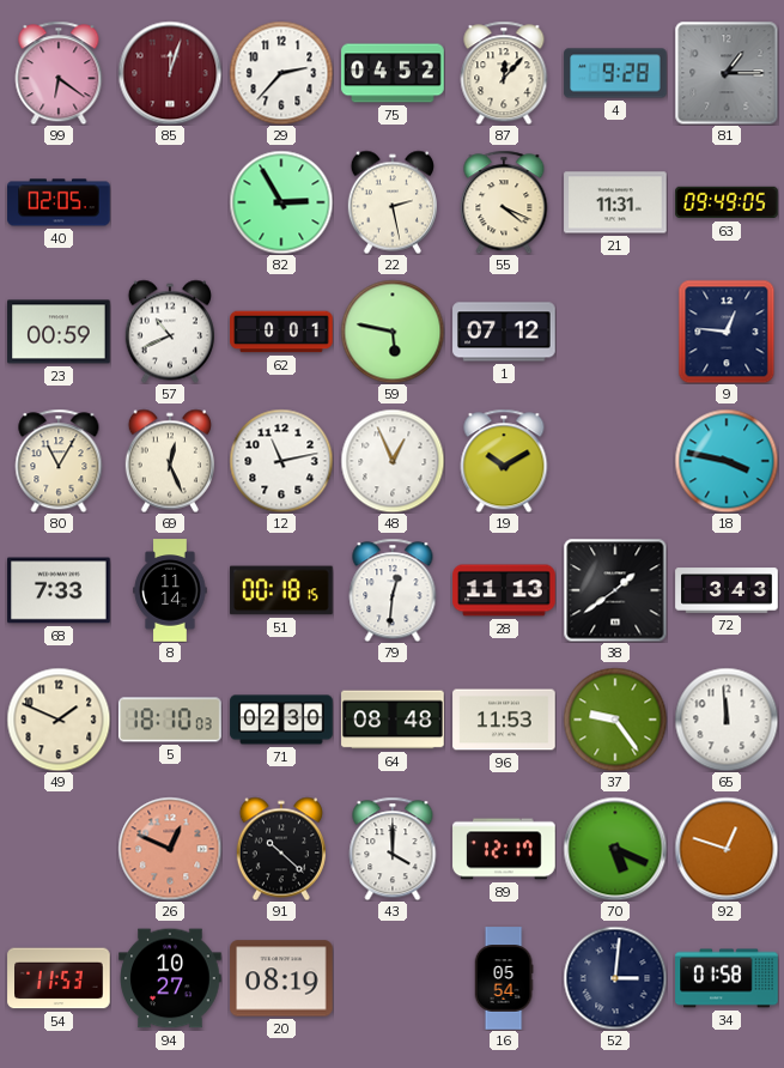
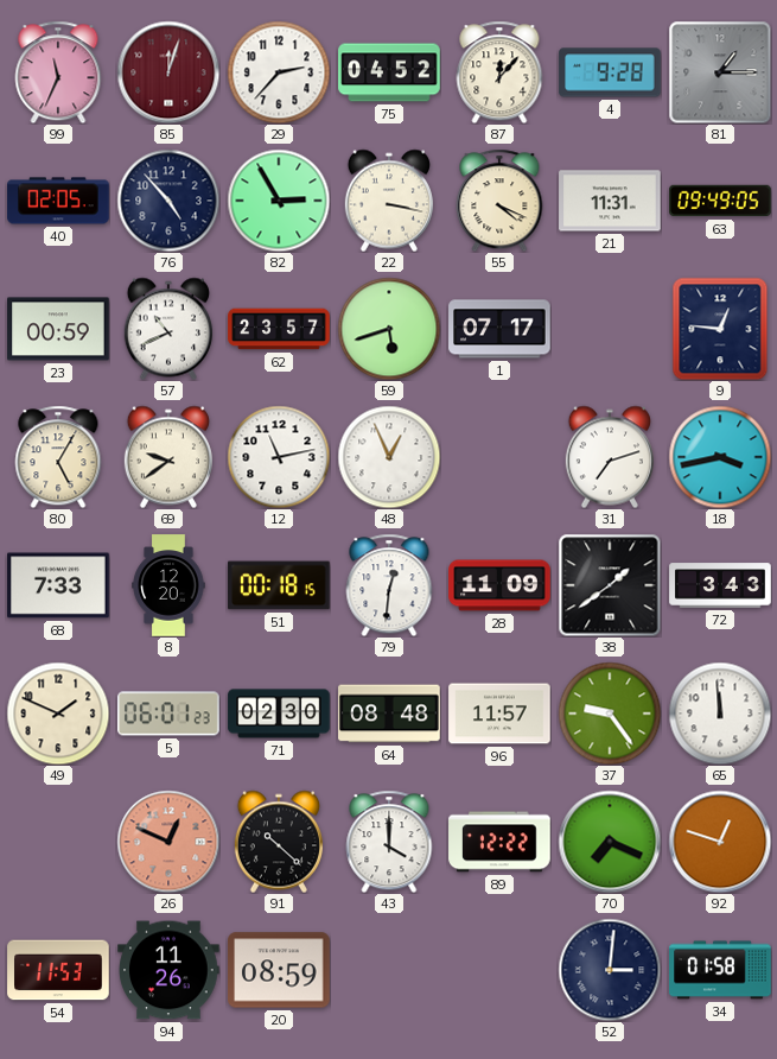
99: 6:21 -> 11:34 (58, 72)
76: none -> 4:53 (168, 201)
22: 2:28 -> 3:17 (389, 201)
62: 0:01 -> 23:57 (279, 329)
59: 5:47 -> 5:42 (389, 329)
1: 07:12 -> 07:17 (499, 329)
80: 11:05 -> 5:05 (58, 457)
69: 12:26 -> 9:39 (168, 457)
19: 10:10 -> none (504, 461)
31: none -> 7:12 (610, 457)
18: 3:47 -> 3:43 (720, 457)
8: 11:14 -> 12:20 (168, 585)
28: 11:13 -> 11:09 (499, 585)
5: 18:10 -> 06:01 (168, 714)
96: 11:53 -> 11:57 (499, 714)
89: 12:17 -> 12:22 (499, 842)
70: 5:19 -> 7:19 (610, 842)
94: 10:27 -> 11:26 (168, 970)
20: 08:19 -> 08:59 (279, 970)
16: 05:54 -> none (504, 978)
